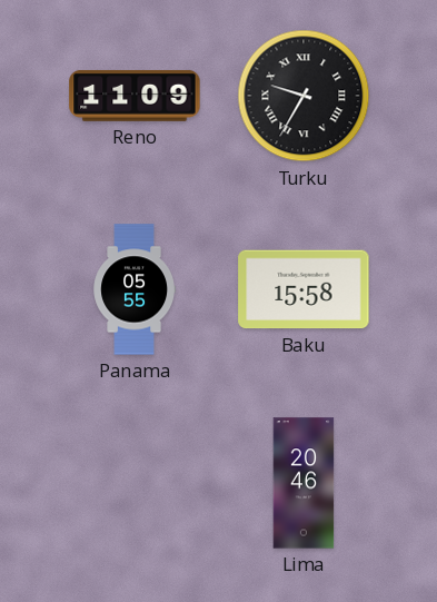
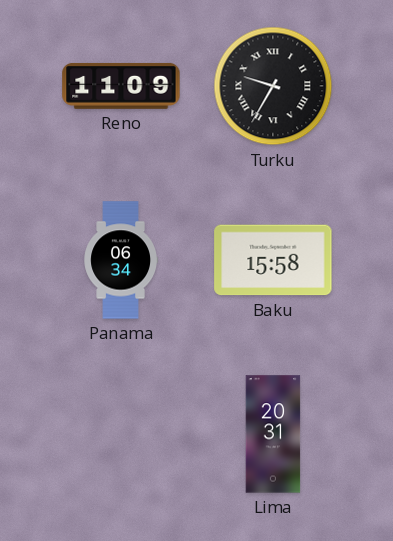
Panama: 05:55 -> 06:34 (121, 260)
Lima: 20:46 -> 20:31 (273, 434)
